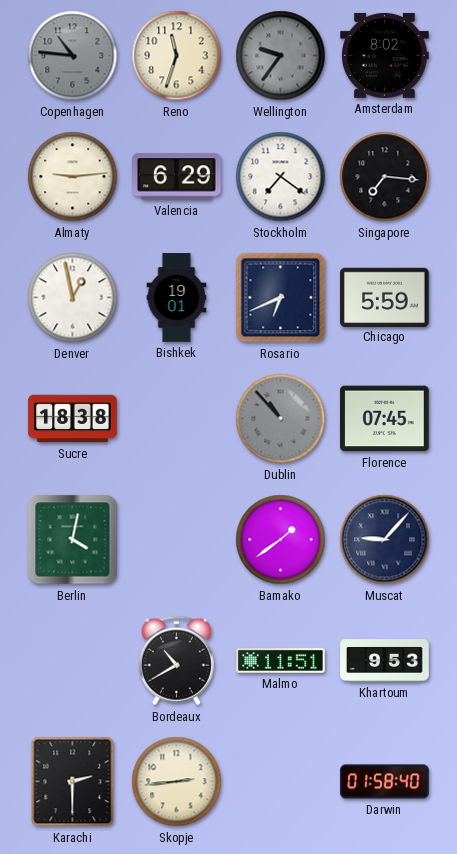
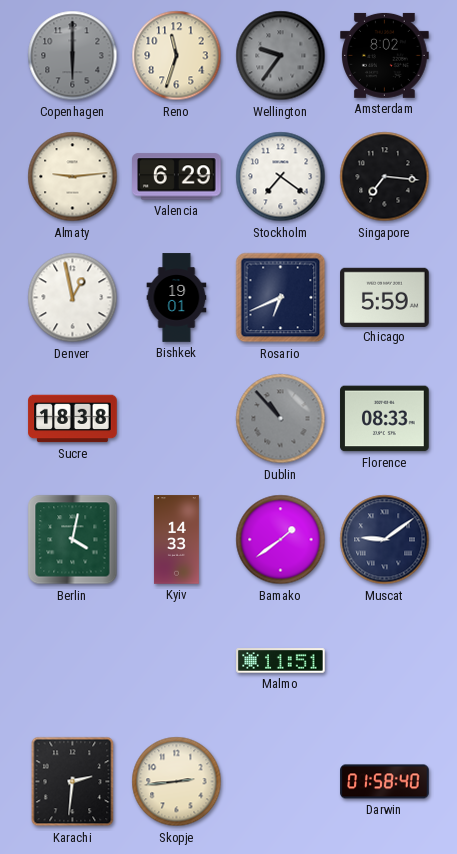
Copenhagen: 10:46 -> 6:00 (73, 56)
Florence: 07:45 -> 08:33 (385, 419)
Kyiv: none -> 14:33 (177, 540)
Muscat: 9:07 -> 9:09 (385, 540)
Bordeaux: 10:40 -> none (176, 661)
Khartoum: 9:53 -> none (385, 661)
Karachi: 2:30 -> 2:31 (73, 782)
